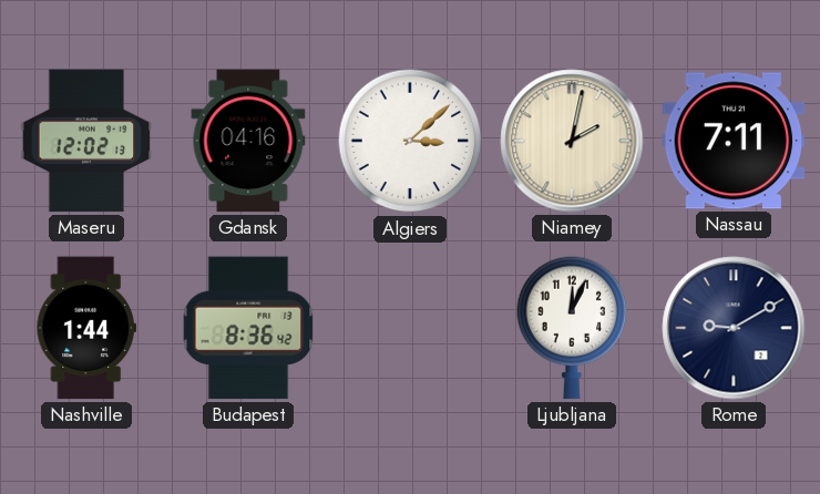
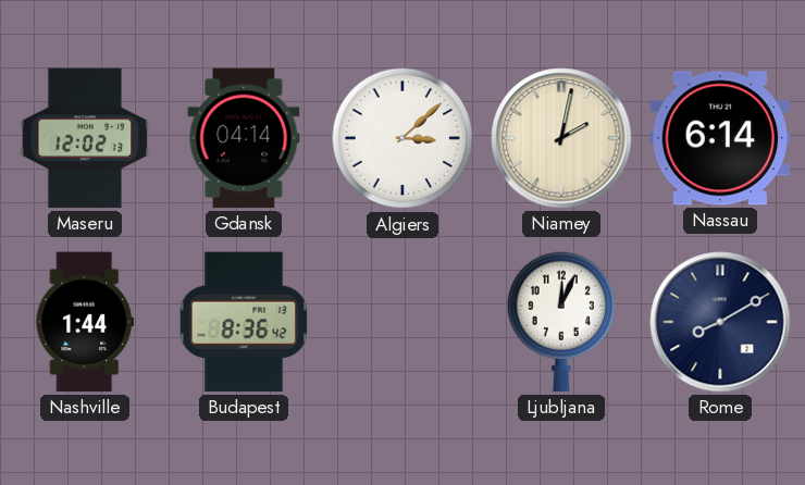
Gdansk: 04:16 -> 04:14 (244, 138)
Nassau: 7:11 -> 6:14 (720, 138)
Rome: 9:10 -> 8:10 (720, 322)
